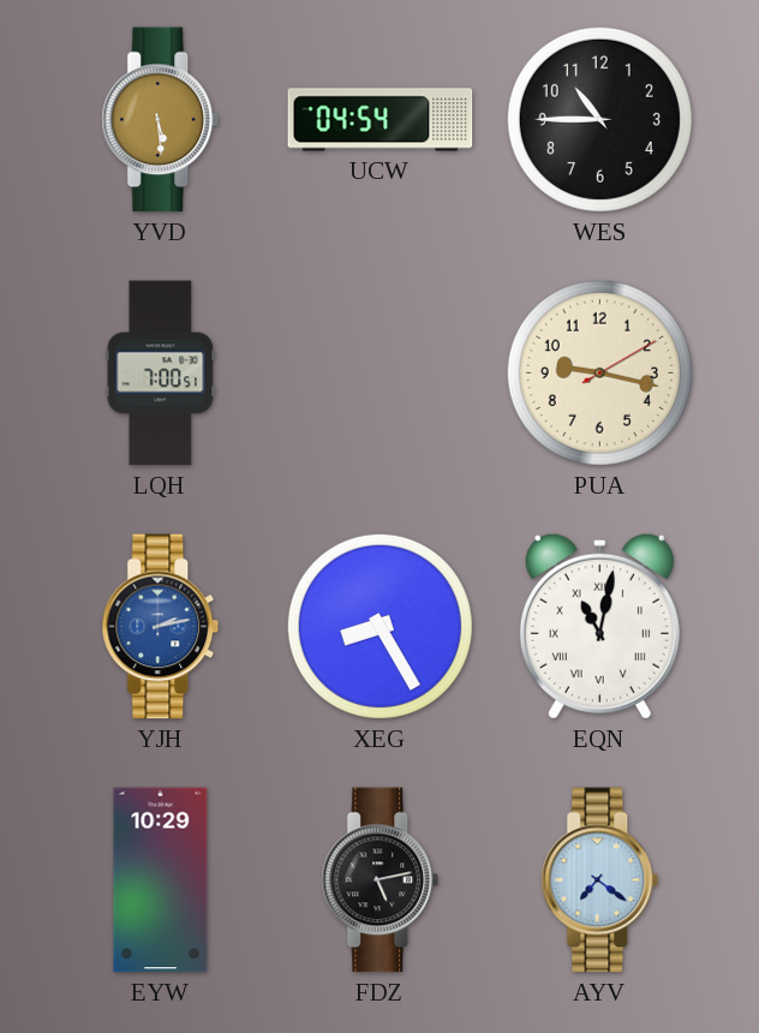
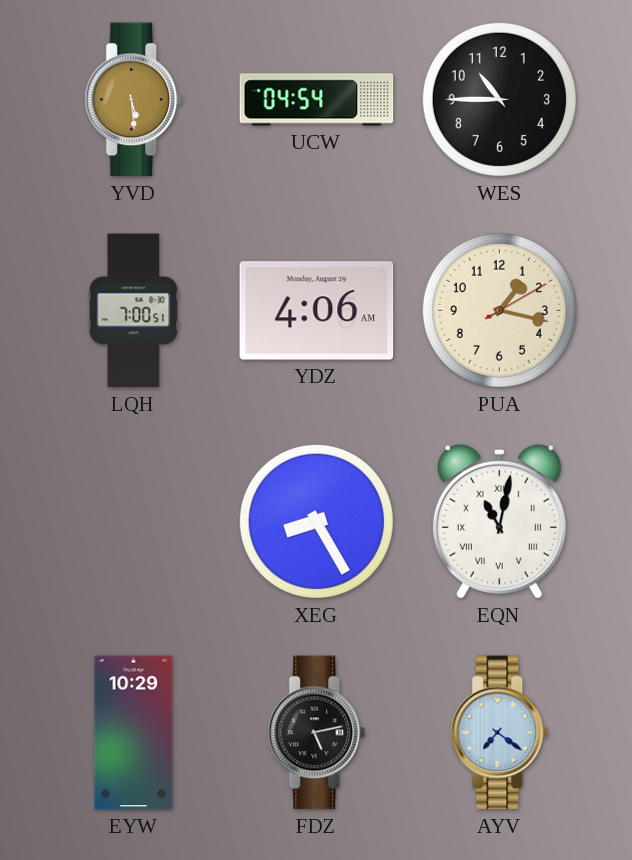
YDZ: none -> 4:06 (317, 311)
PUA: 9:17 -> 1:17 (499, 310)
YJH: 2:13 -> none (161, 627)
